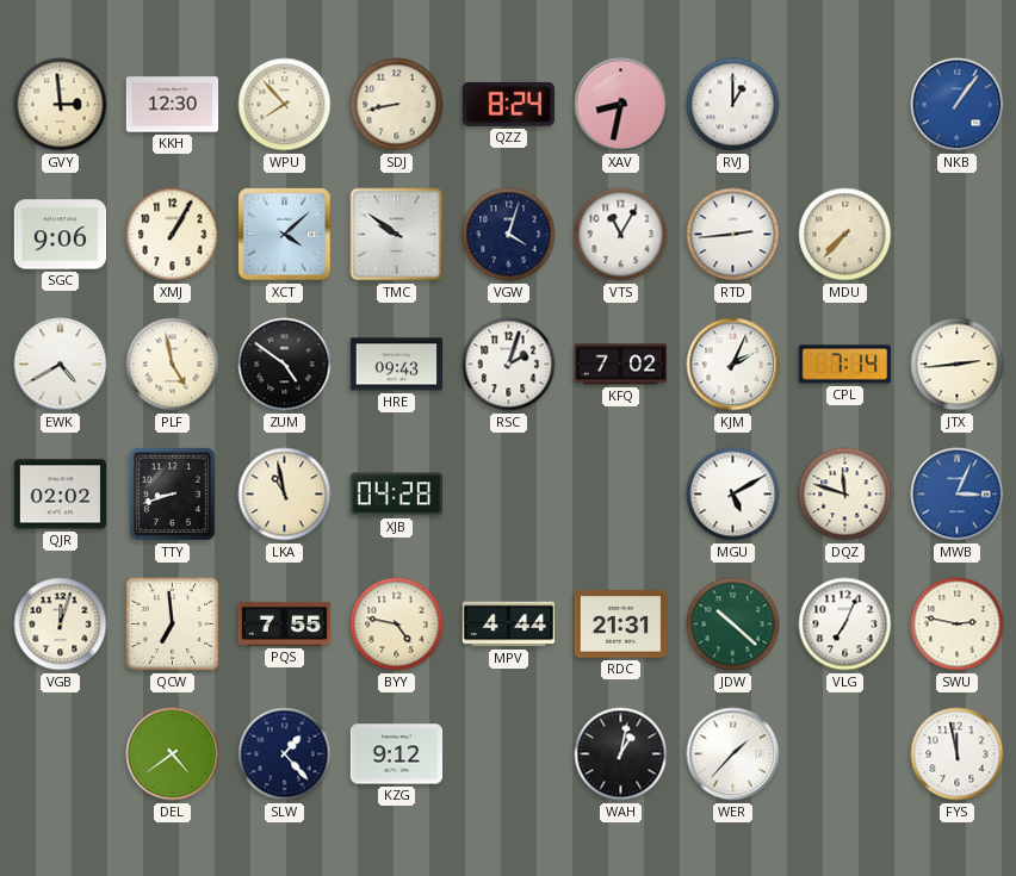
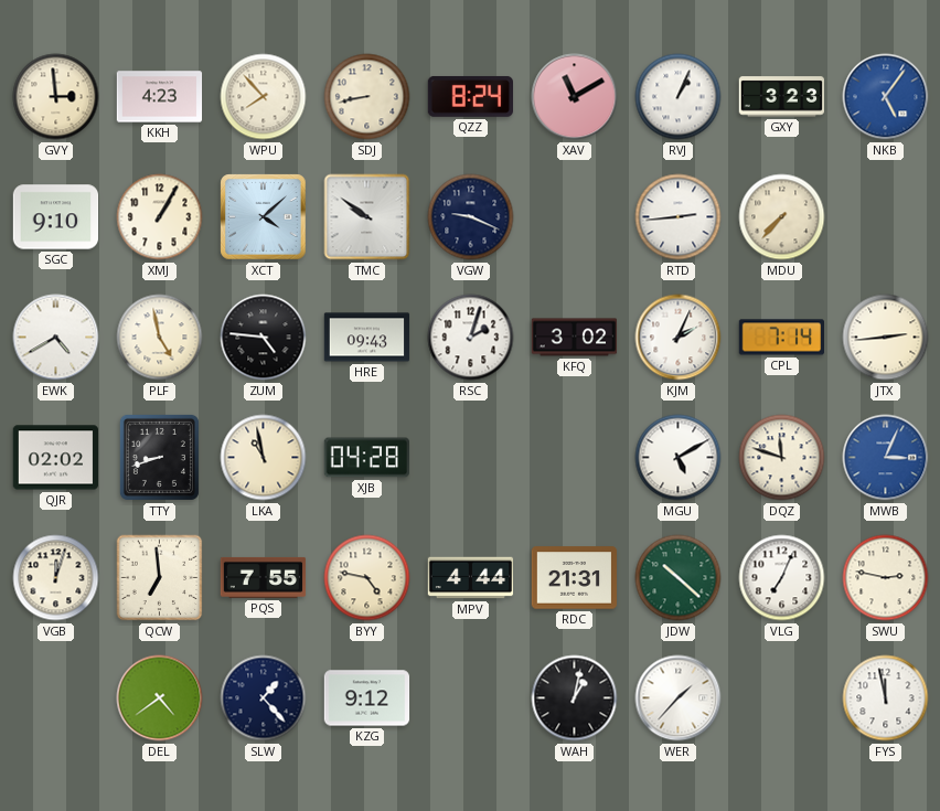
KKH: 12:30 -> 4:23 (160, 97)
XAV: 8:32 -> 11:10 (575, 97)
RVJ: 1:00 -> 1:04 (679, 97)
GXY: none -> 3:23 (781, 97)
NKB: 1:06 -> 5:06 (886, 97)
SGC: 9:06 -> 9:10 (56, 217)
VGW: 4:03 -> 9:19 (471, 217)
VTS: 11:05 -> none (621, 235)
ZUM: 4:51 -> 4:46 (264, 338)
KFQ: 7:02 -> 3:02 (575, 338)
